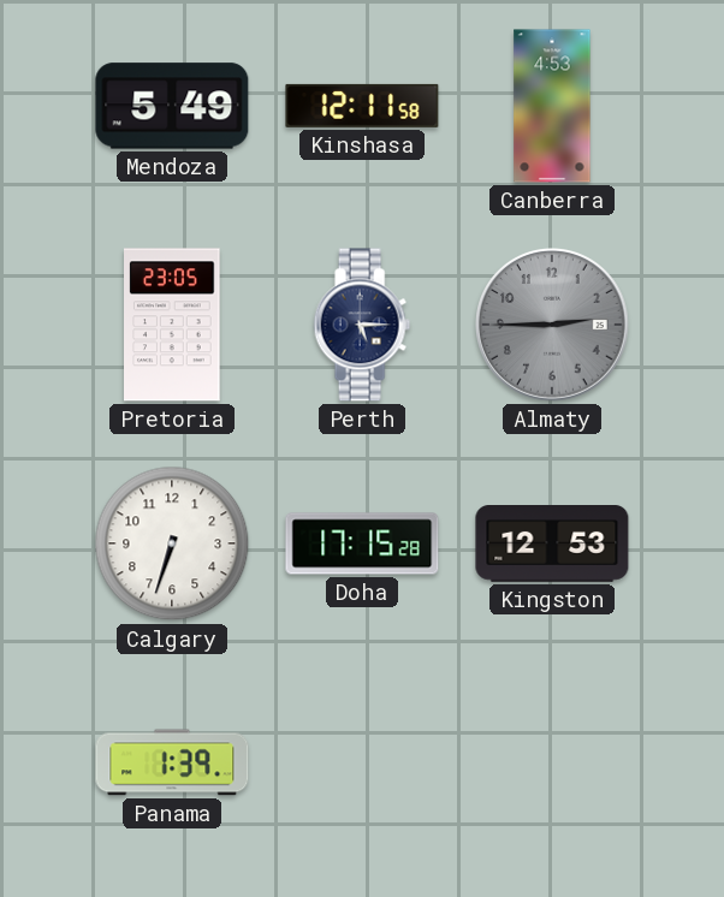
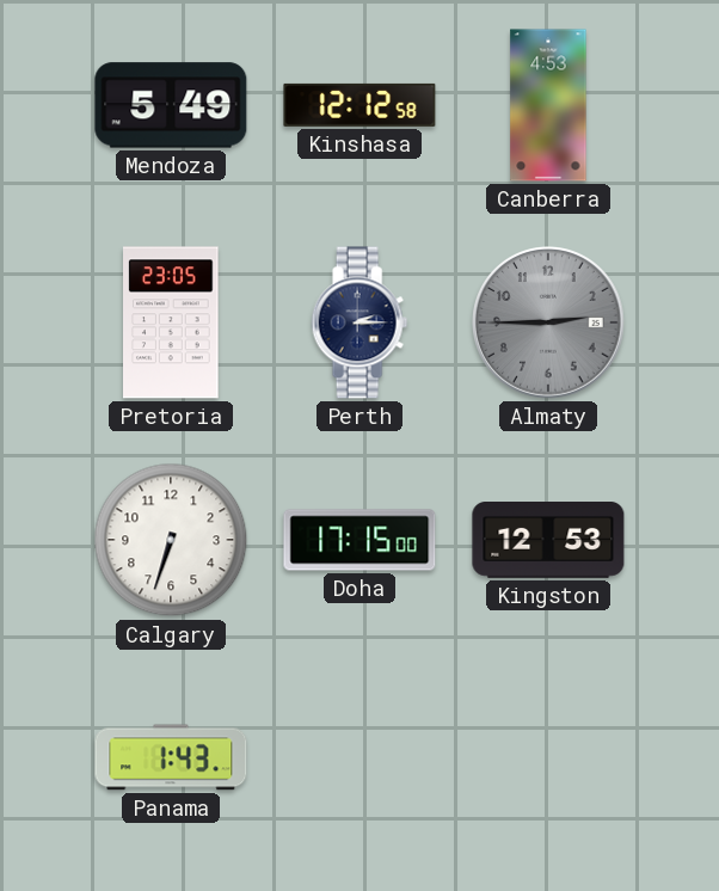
Kinshasa: 12:11 -> 12:12 (359, 105)
Perth: 5:15 -> 2:15 (359, 322)
Doha: 17:15:28 -> 17:15:00 (359, 540)
Panama: 1:39 -> 1:43 (171, 757)
